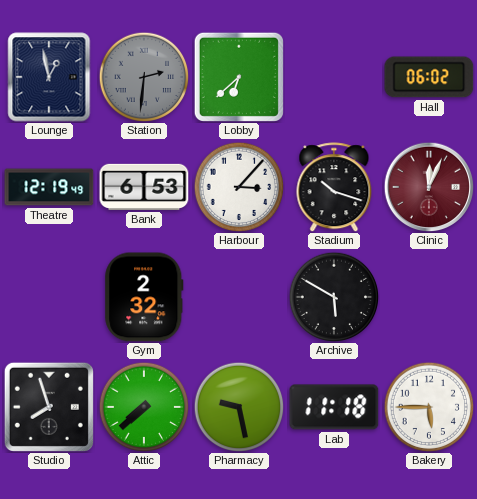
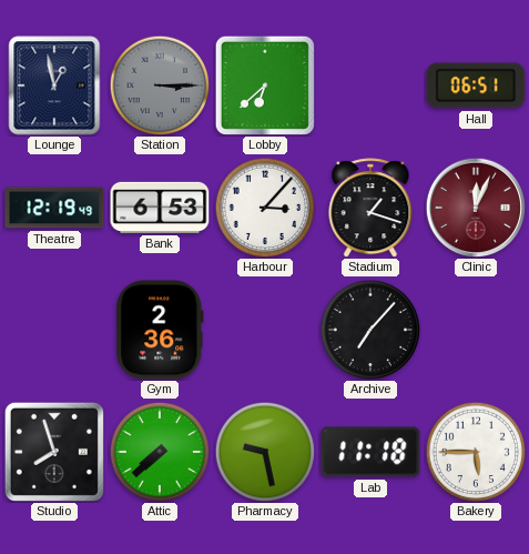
Station: 2:31 -> 3:15 (160, 85)
Hall: 06:02 -> 06:51 (476, 85)
Stadium: 10:18 -> 1:18 (370, 208)
Gym: 2:32 -> 2:36 (160, 330)
Archive: 5:50 -> 7:07 (370, 330)
